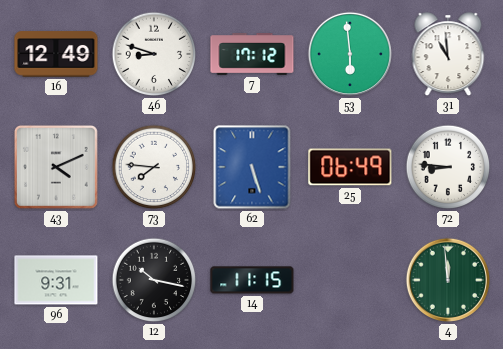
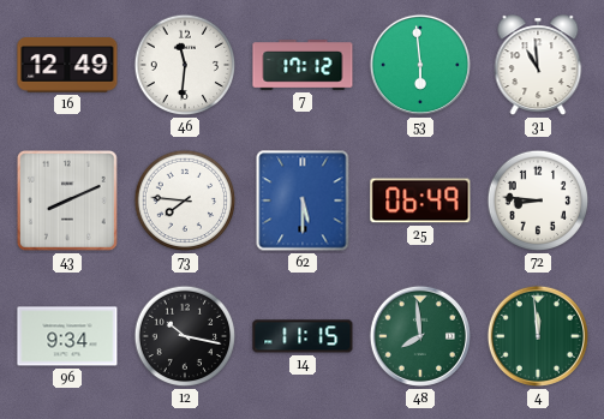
46: 8:48 -> 11:31 (185, 65)
43: 4:11 -> 8:11 (67, 200)
62: 5:27 -> 5:30 (303, 200)
96: 9:31 -> 9:34 (67, 336)
48: none -> 7:59 (420, 336)
